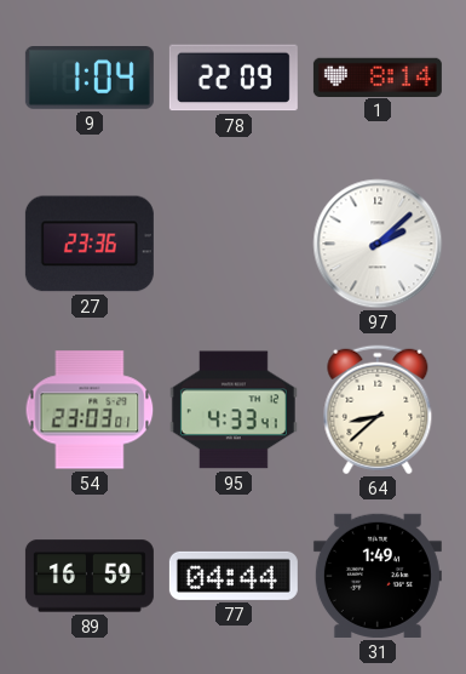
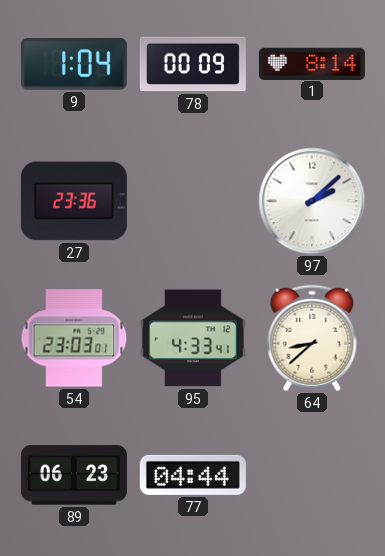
78: 22:09 -> 00:09 (193, 64)
89: 16:59 -> 06:23 (74, 475)
31: 1:49 -> none (378, 576)
